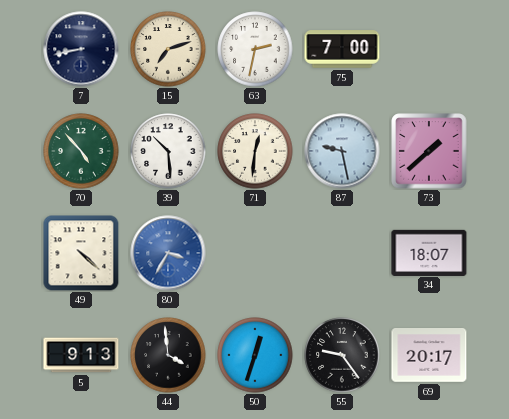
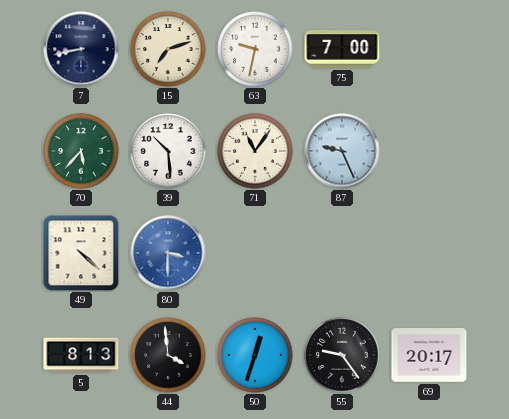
63: 2:32 -> 9:32 (255, 49)
70: 4:53 -> 5:37 (81, 151)
71: 12:31 -> 11:06 (255, 151)
87: 9:28 -> 9:26 (342, 151)
73: 1:38 -> none (429, 151)
80: 3:35 -> 3:30 (168, 253)
34: 18:07 -> none (429, 252)
5: 9:13 -> 8:13 (81, 355)
